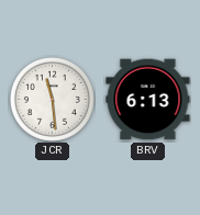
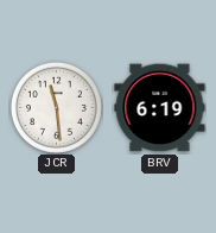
BRV: 6:13 -> 6:19 (160, 108)
